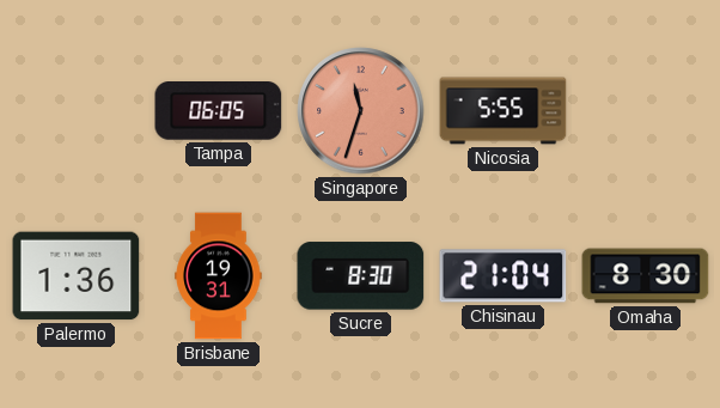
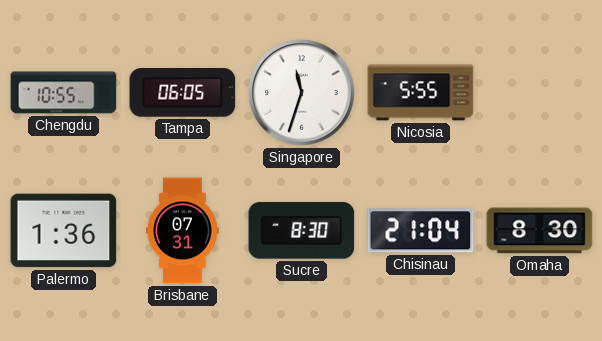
Chengdu: none -> 10:55 (64, 93)
Singapore dial: salmon -> white (302, 93)
Brisbane: 19:31 -> 07:31 (183, 231)
